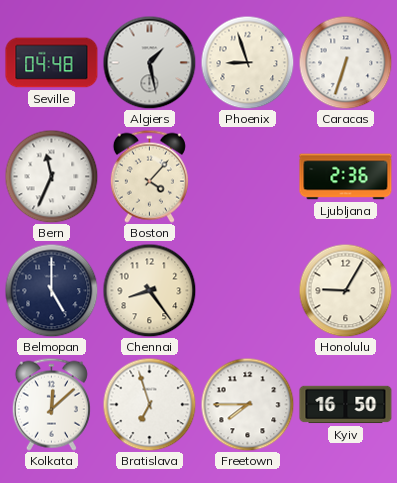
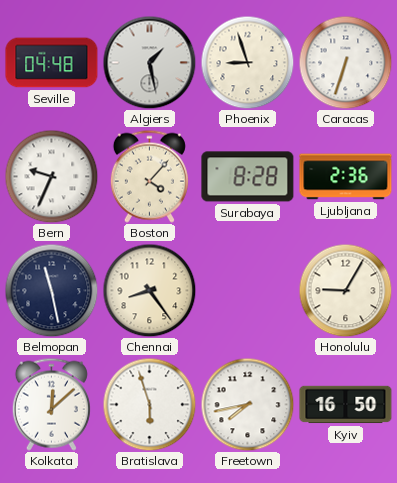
Bern: 11:34 -> 9:34 (51, 176)
Surabaya: none -> 8:28 (248, 177)
Belmopan: 5:00 -> 11:28 (51, 290)
Bratislava: 6:57 -> 5:57 (149, 404)
Freetown: 7:45 -> 7:43 (247, 404)
